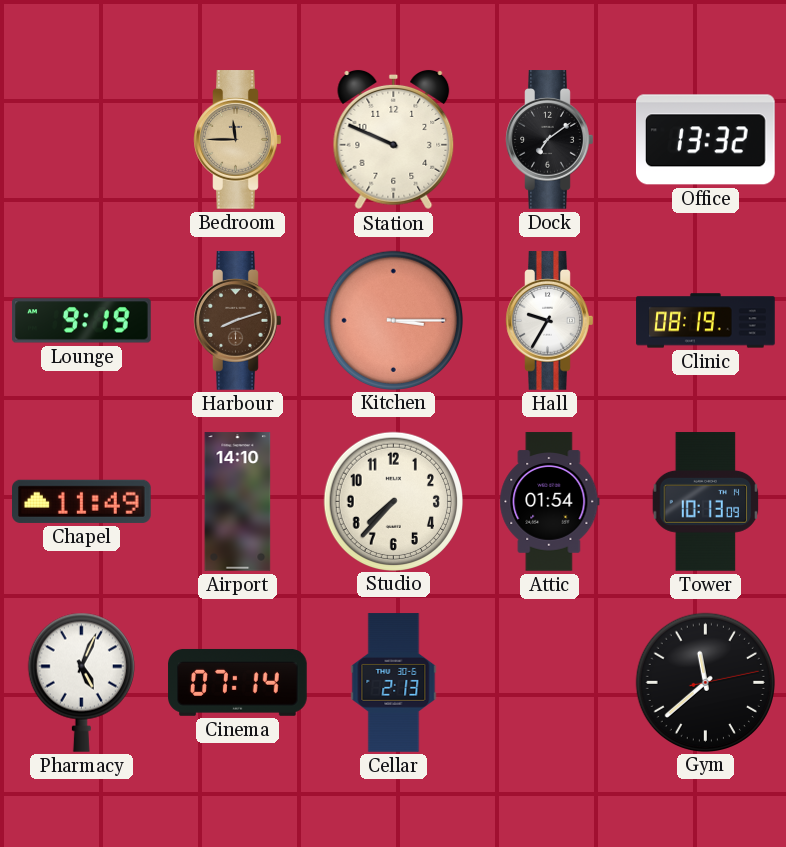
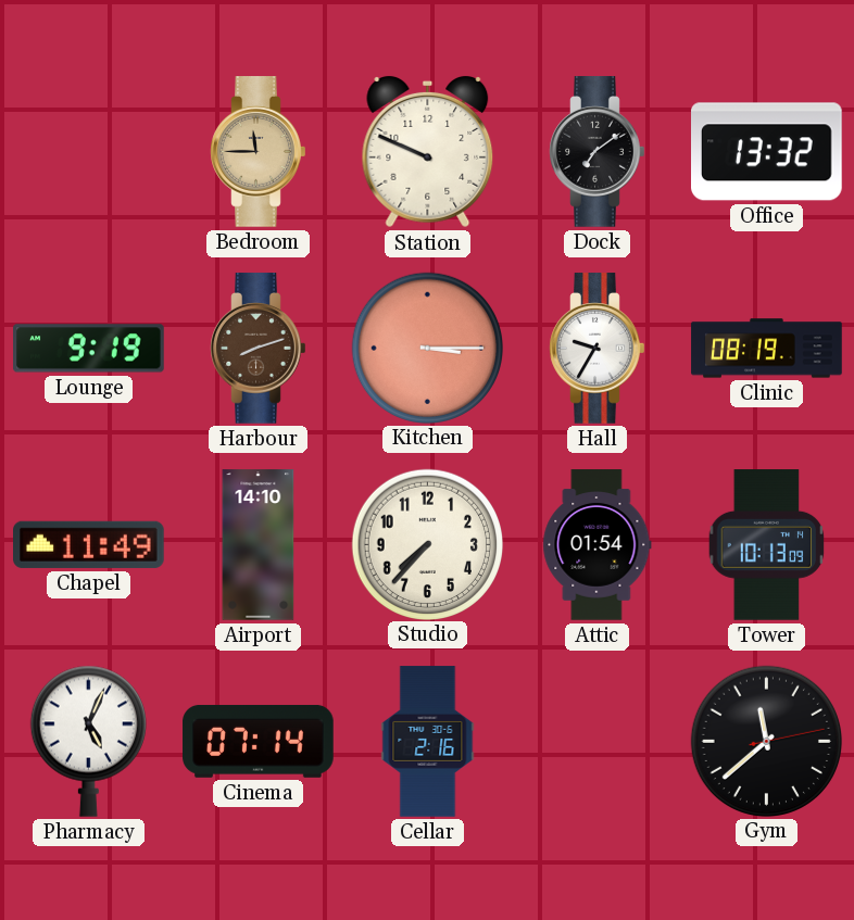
Cellar: 2:13 -> 2:16 (428, 742)
